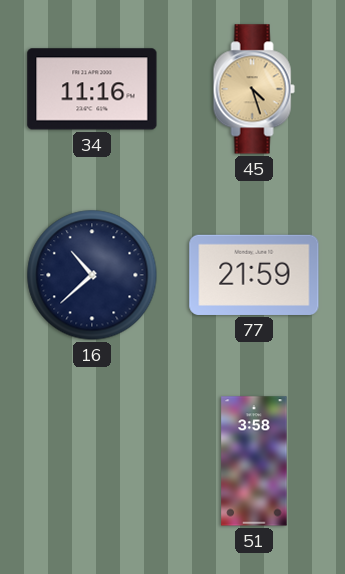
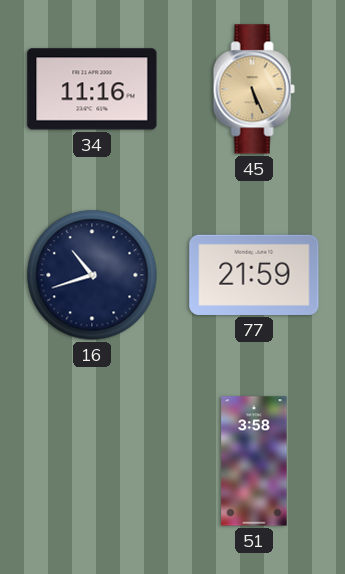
45: 4:27 -> 5:26 (254, 89)
16: 10:38 -> 10:42 (92, 275)
